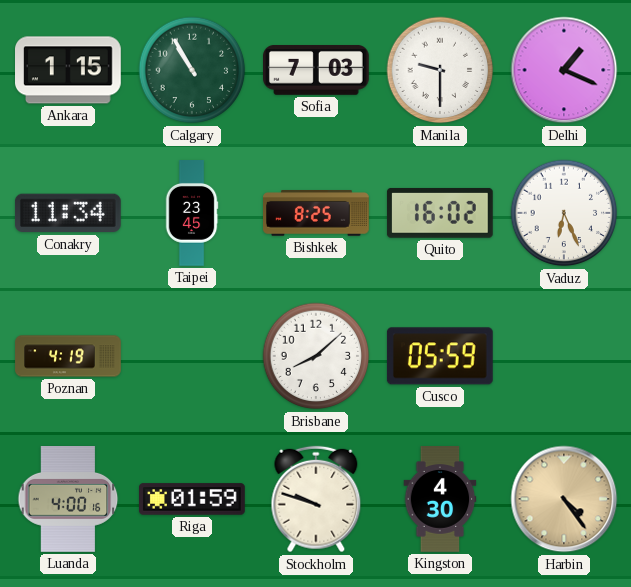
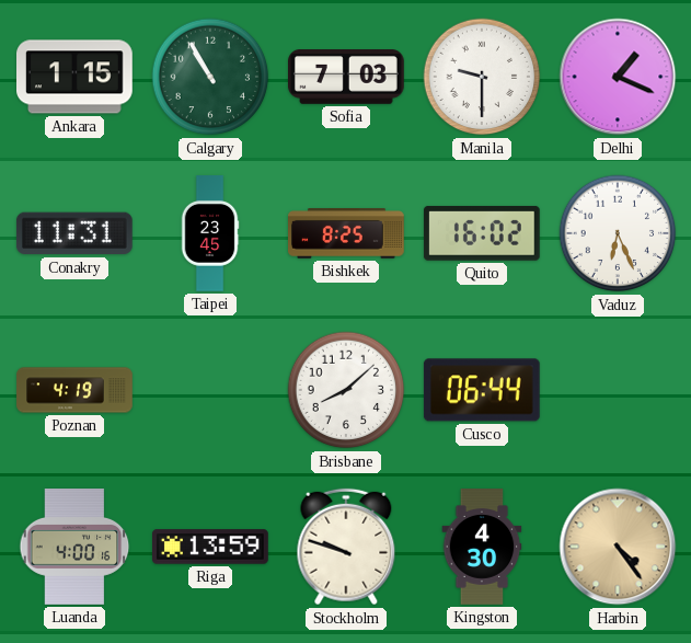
Conakry: 11:34 -> 11:31 (74, 233)
Cusco: 05:59 -> 06:44 (482, 390)
Riga: 01:59 -> 13:59 (210, 547)
